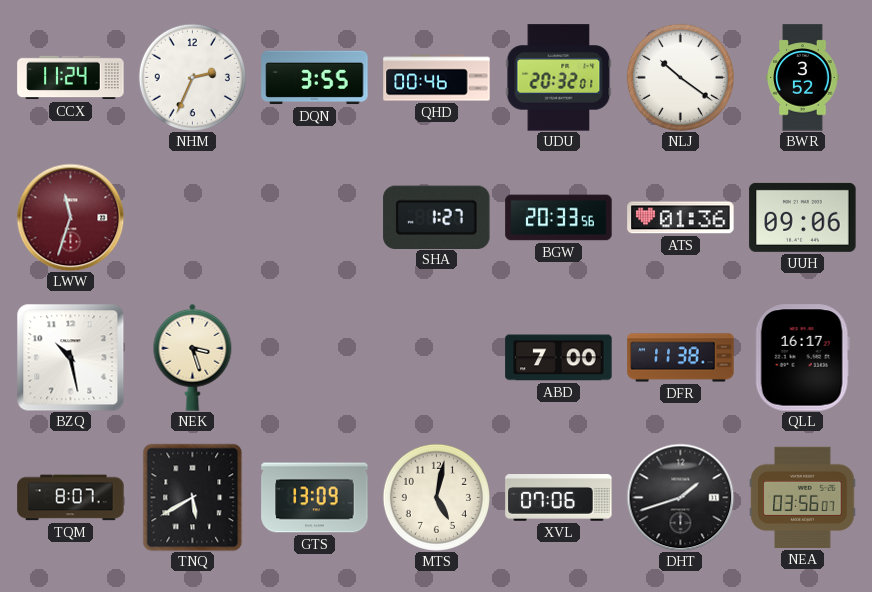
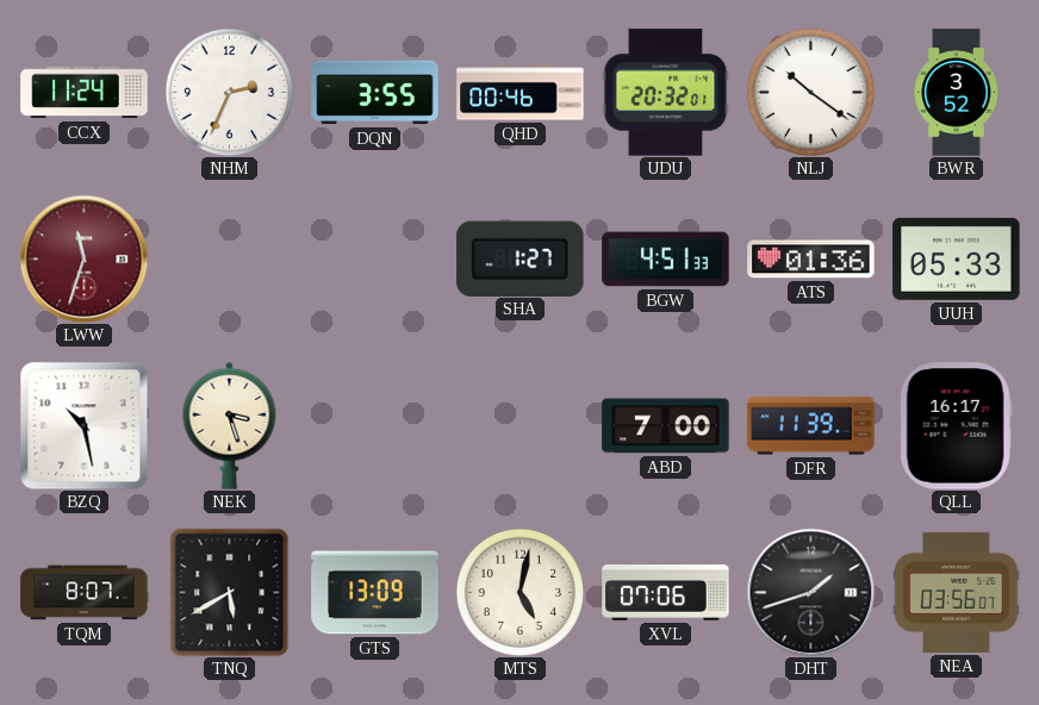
BGW: 20:33 -> 4:51 (666, 260)
UUH: 09:06 -> 05:33 (957, 258)
DFR: 11:38 -> 11:39 (811, 426)
